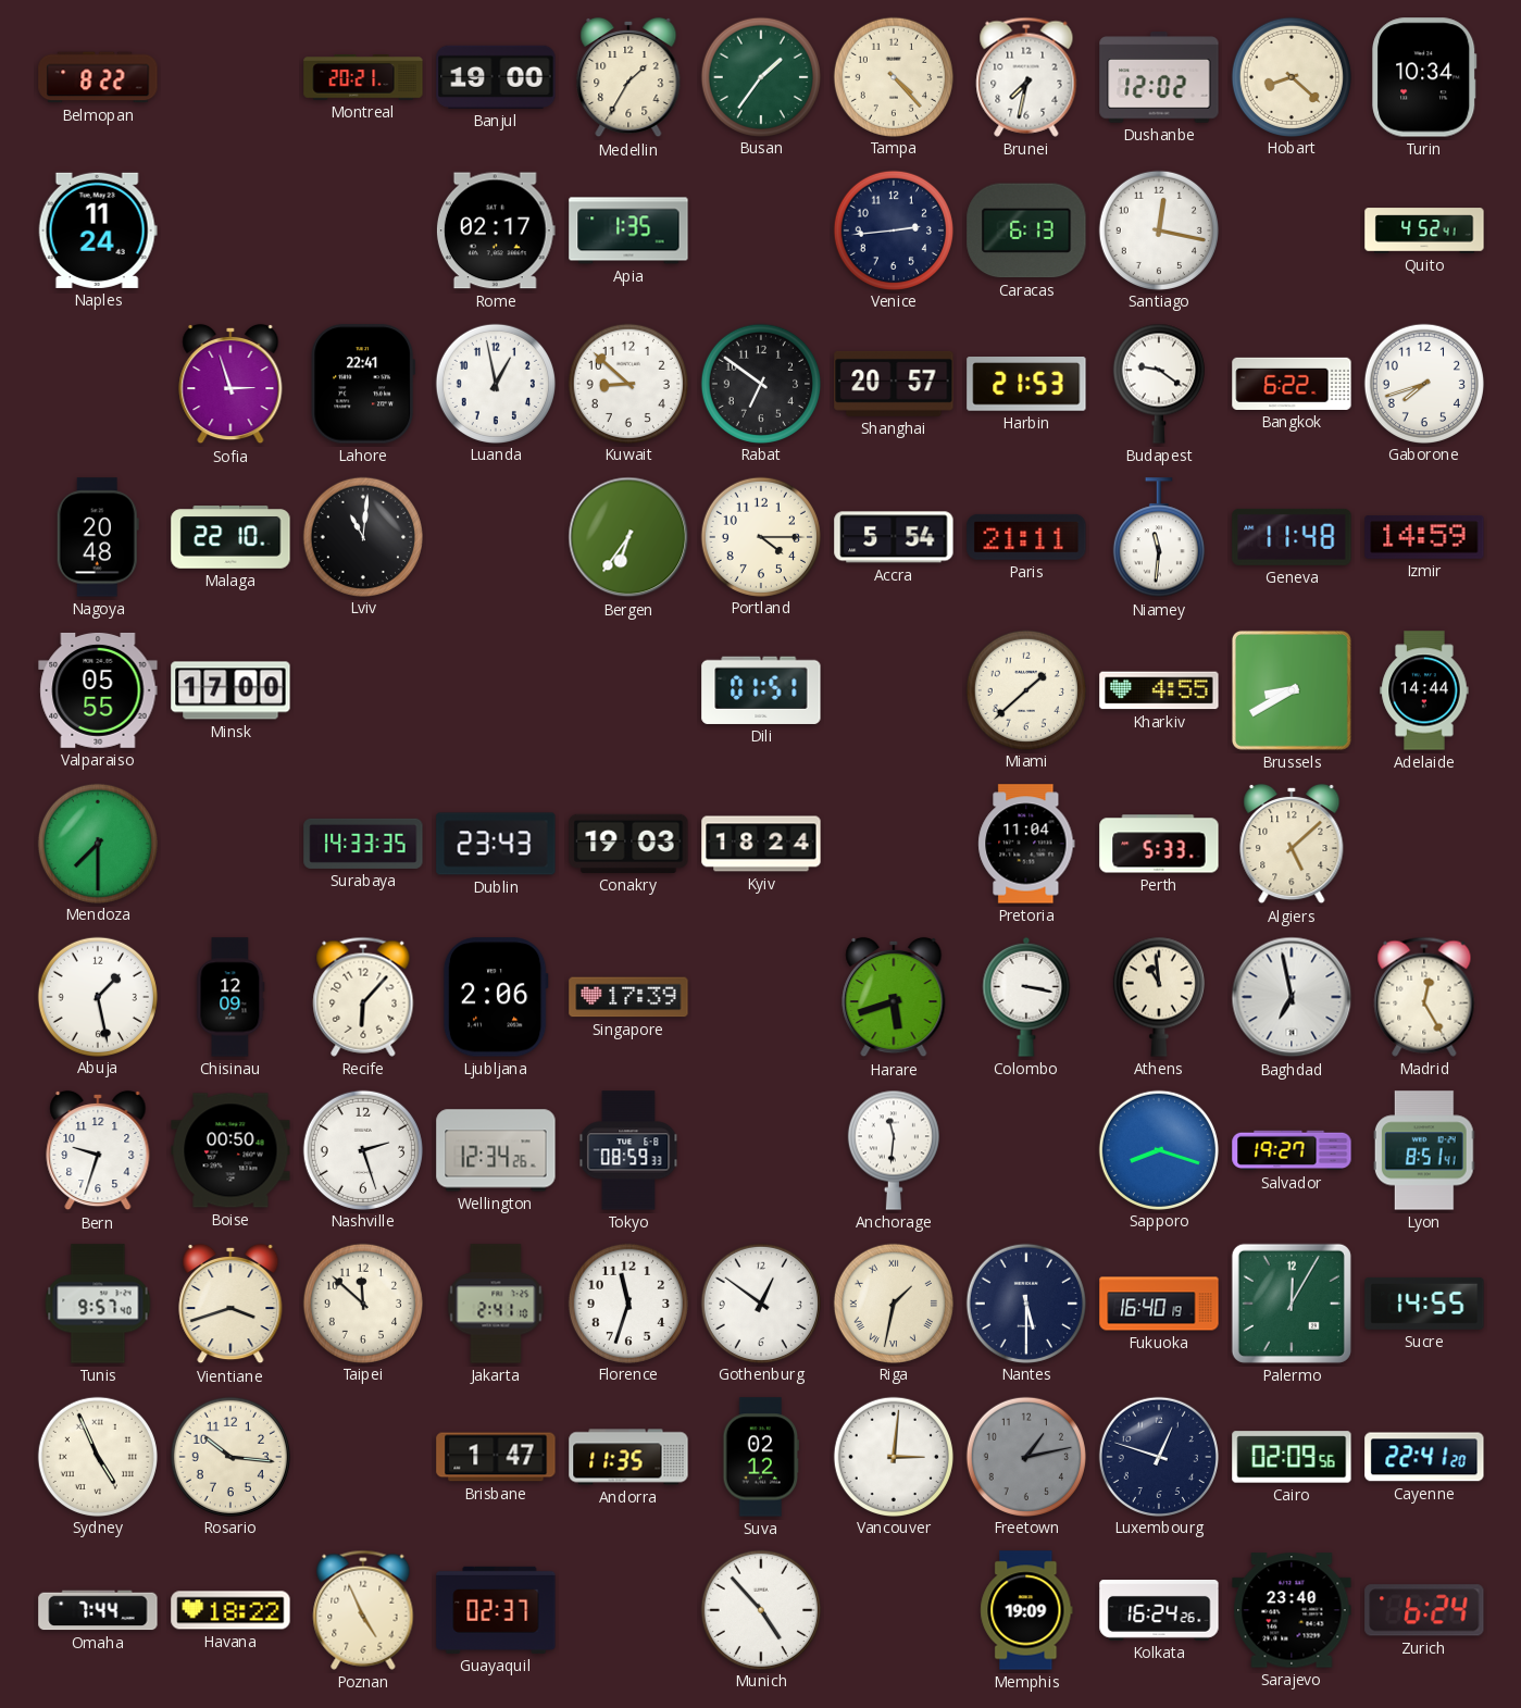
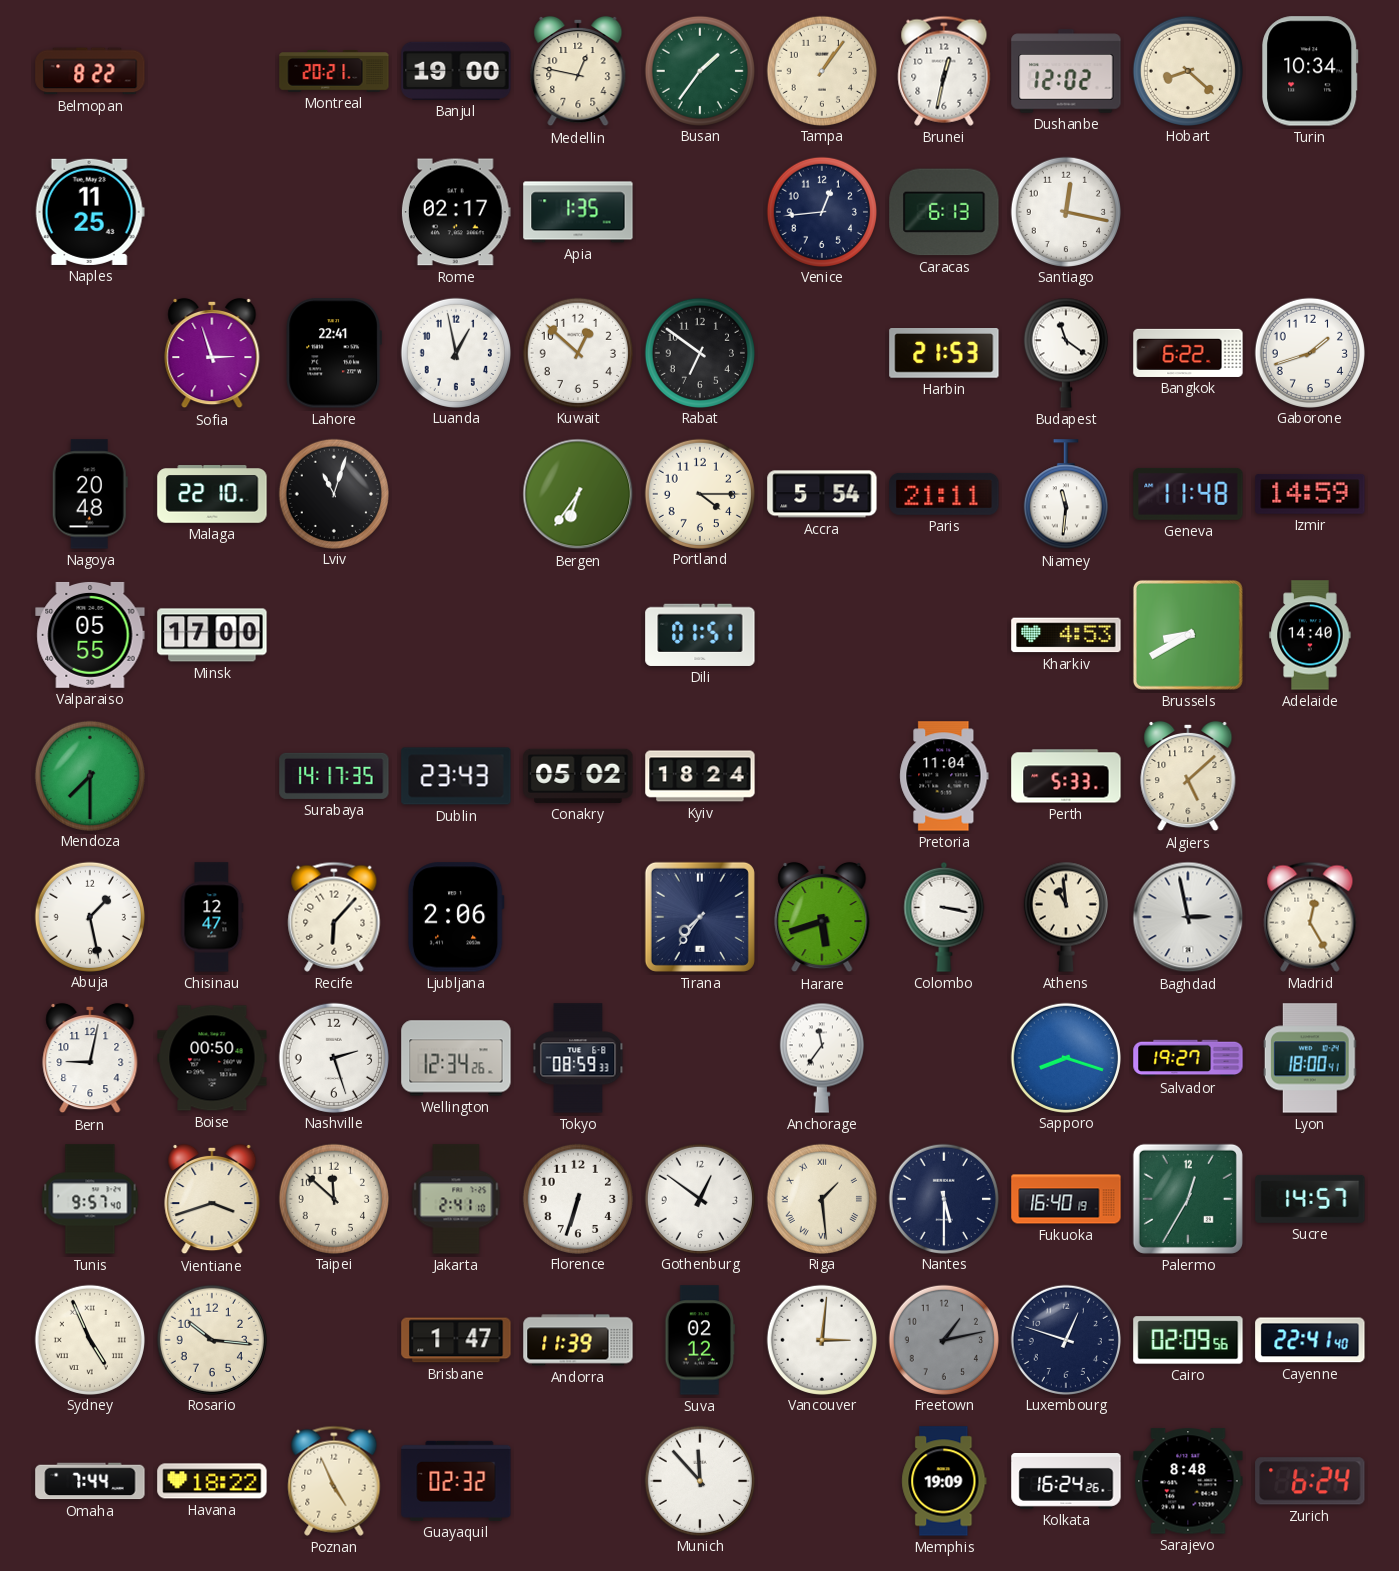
Medellin: 1:35 -> 12:47 (578, 71)
Tampa: 4:23 -> 1:06 (821, 70)
Brunei: 7:32 -> 12:32 (944, 71)
Naples: 11:24 -> 11:25 (90, 212)
Venice: 2:44 -> 12:44 (821, 211)
Quito: 4:52 -> none (1424, 230)
Kuwait: 8:52 -> 12:52 (577, 352)
Shanghai: 20:57 -> none (894, 384)
Budapest: 9:21 -> 11:21 (1066, 353)
Gaborone: 7:42 -> 1:42 (1309, 352)
Lviv: 11:01 -> 11:03 (333, 493)
Miami: 1:38 -> none (1025, 689)
Kharkiv: 4:55 -> 4:53 (1066, 635)
Adelaide: 14:44 -> 14:40 (1310, 635)
Surabaya: 14:33 -> 14:17 (334, 776)
Conakry: 19:03 -> 05:02 (578, 776)
Chisinau: 12:09 -> 12:47 (212, 917)
Singapore: 17:39 -> none (628, 997)
Tirana: none -> 7:36 (700, 917)
Baghdad: 6:58 -> 2:58 (1188, 917)
Bern: 9:33 -> 9:02 (90, 1058)
Anchorage: 11:31 -> 11:36 (822, 1058)
Lyon: 8:51 -> 18:00 (1310, 1058)
Florence: 11:33 -> 6:33 (577, 1198)
Riga: 1:32 -> 1:29 (821, 1198)
Palermo: 12:05 -> 12:35 (1188, 1199)
Sucre: 14:55 -> 14:57 (1310, 1199)
Andorra: 11:35 -> 11:39 (578, 1340)
Cayenne: 22:41:20 -> 22:41:40 (1310, 1340)
Guayaquil: 02:37 -> 02:32 (456, 1481)
Munich: 4:53 -> 11:53 (699, 1480)
Sarajevo: 23:40 -> 8:48 (1188, 1481)
